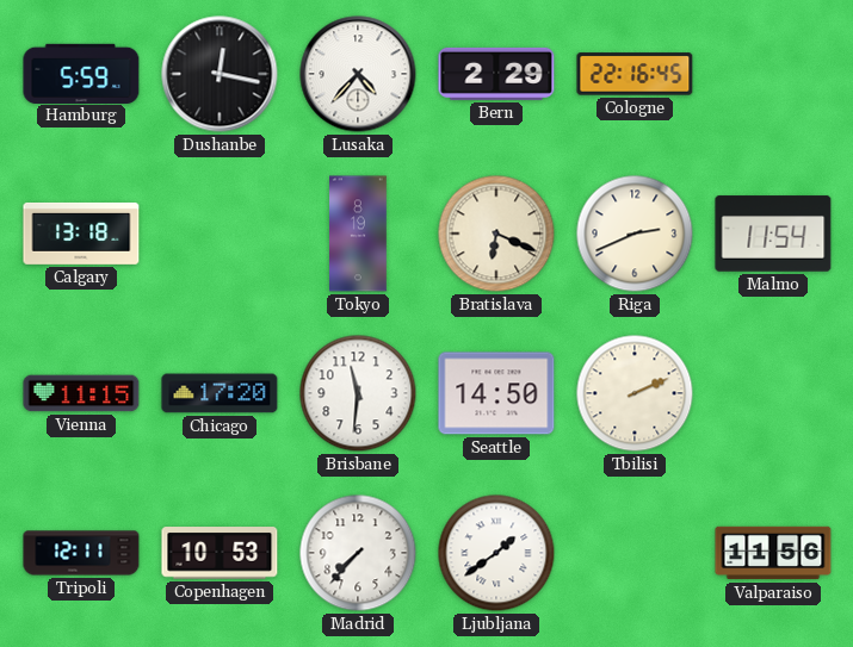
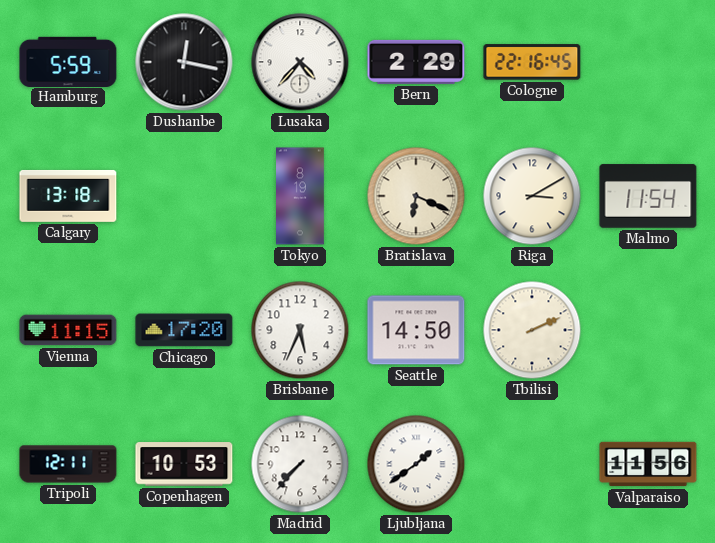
Riga: 2:41 -> 3:10 (532, 196)
Brisbane: 11:31 -> 5:34 (300, 330)
